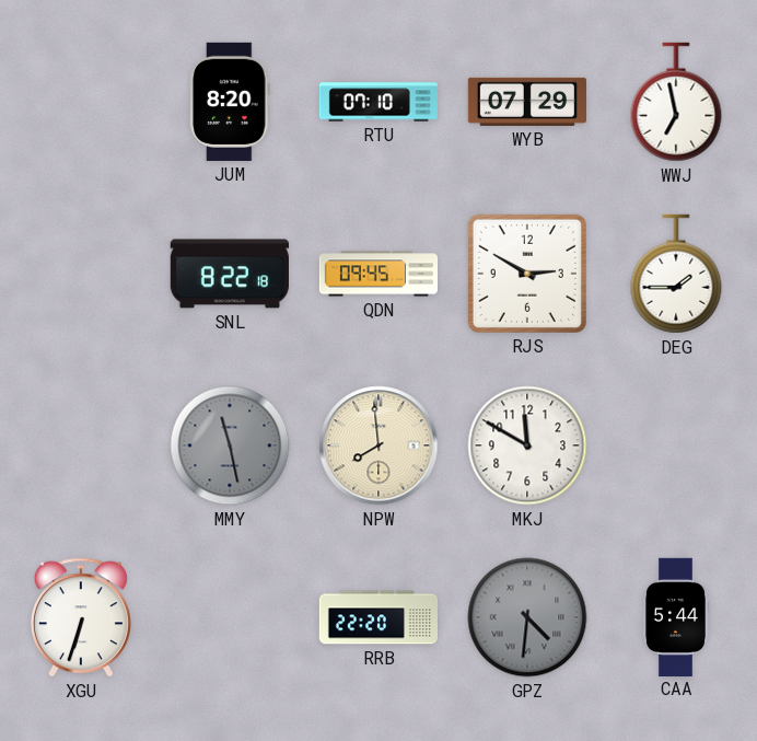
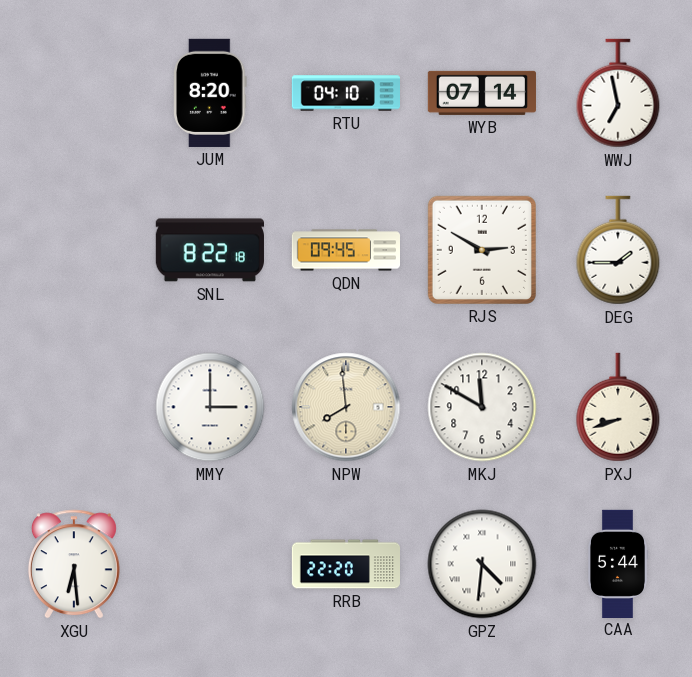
RTU: 07:10 -> 04:10 (346, 93)
WYB: 07:29 -> 07:14 (482, 93)
MMY: 11:28 -> 3:00 (210, 407)
MMY dial: grey -> white (210, 407)
PXJ: none -> 8:42 (618, 407)
XGU: 6:33 -> 6:29 (74, 564)
GPZ dial: grey -> white (482, 564)
